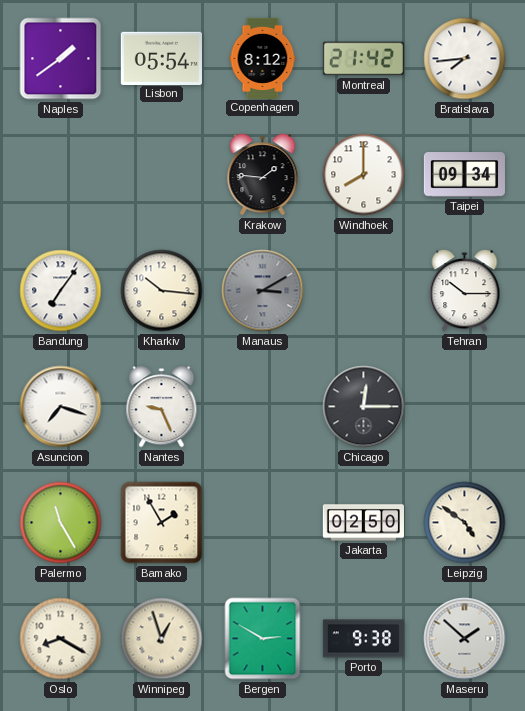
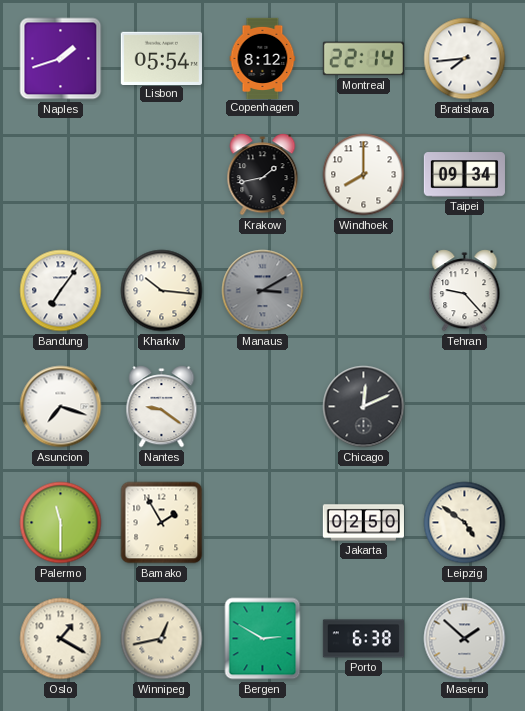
Naples: 1:39 -> 1:42 (61, 59)
Montreal: 21:42 -> 22:14 (363, 59)
Krakow: 1:46 -> 1:43 (263, 175)
Tehran: 10:15 -> 9:23 (465, 291)
Nantes: 9:26 -> 9:21 (162, 407)
Chicago: 12:15 -> 12:11 (364, 407)
Palermo: 11:25 -> 11:30 (61, 523)
Oslo: 8:20 -> 1:20 (61, 639)
Winnipeg: 12:57 -> 12:43 (162, 639)
Porto: 9:38 -> 6:38 (363, 639)
